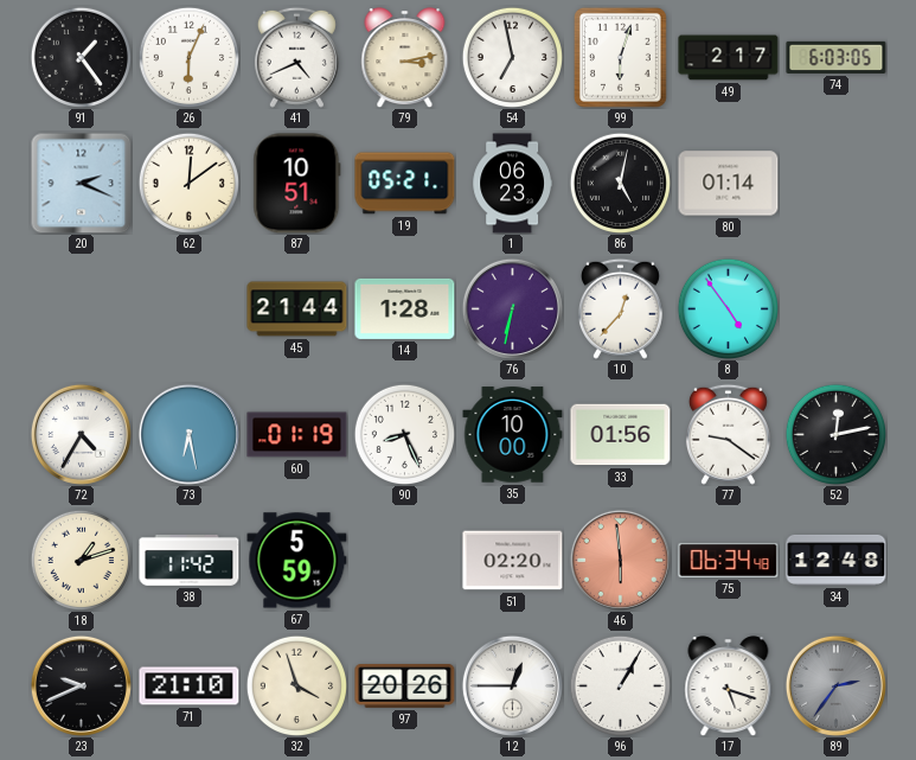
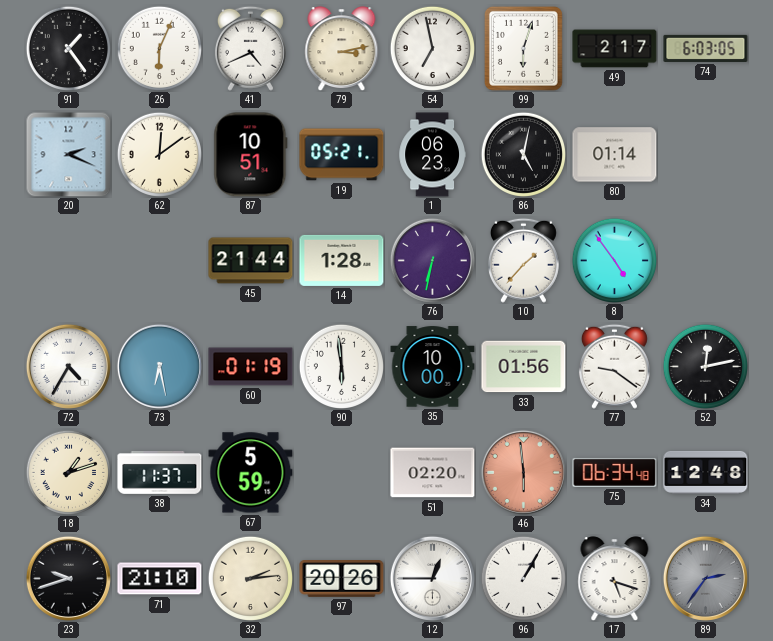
10: 12:37 -> 1:37 (523, 260)
90: 8:26 -> 5:59 (341, 366)
38: 11:42 -> 11:37 (160, 472)
23: 9:41 -> 9:42 (68, 578)
32: 3:57 -> 2:14 (250, 578)
